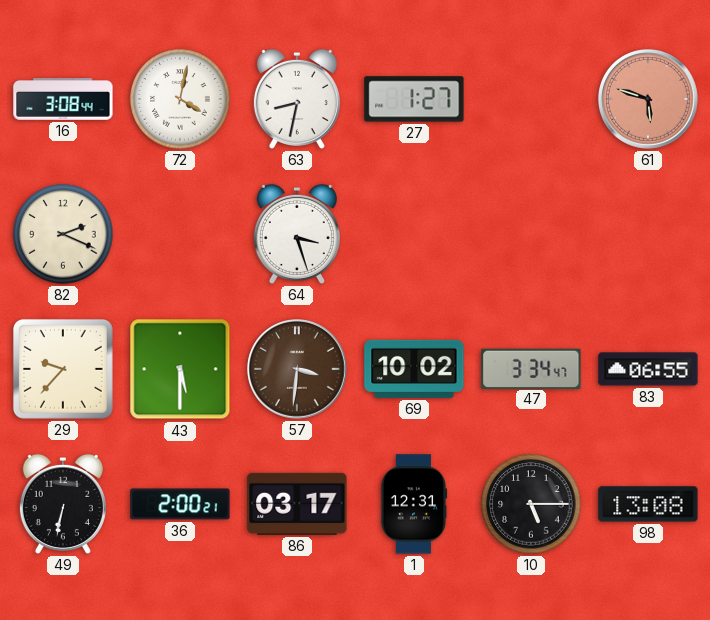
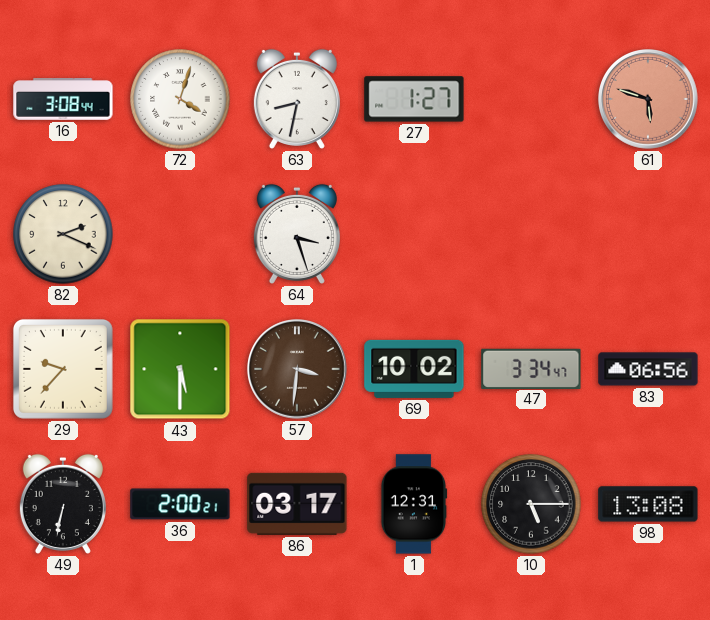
72: 4:02 -> 4:03 (180, 99)
83: 06:55 -> 06:56 (648, 369)
